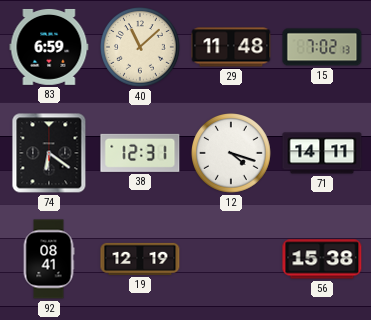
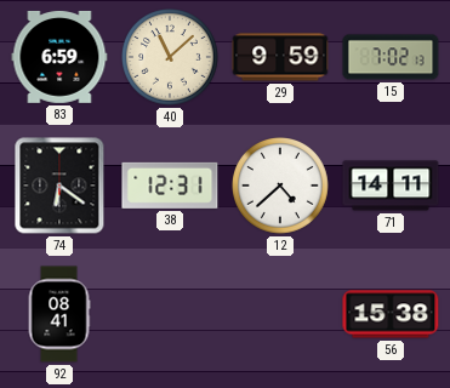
29: 11:48 -> 9:59 (280, 57)
12: 4:18 -> 4:38 (281, 187)
19: 12:19 -> none (140, 259)
